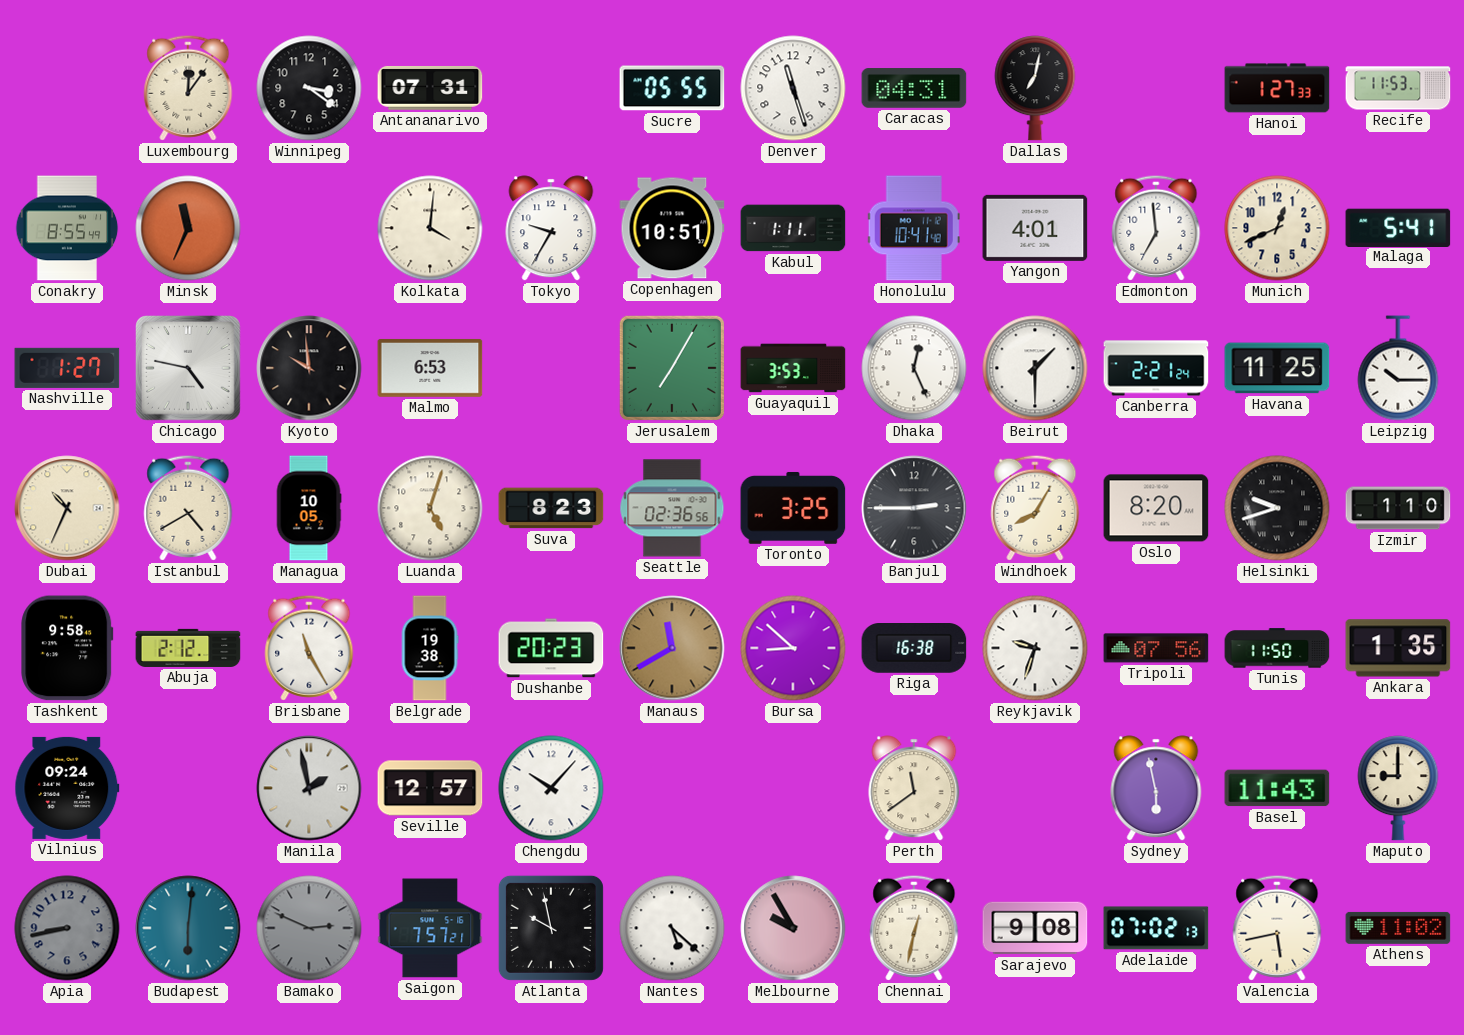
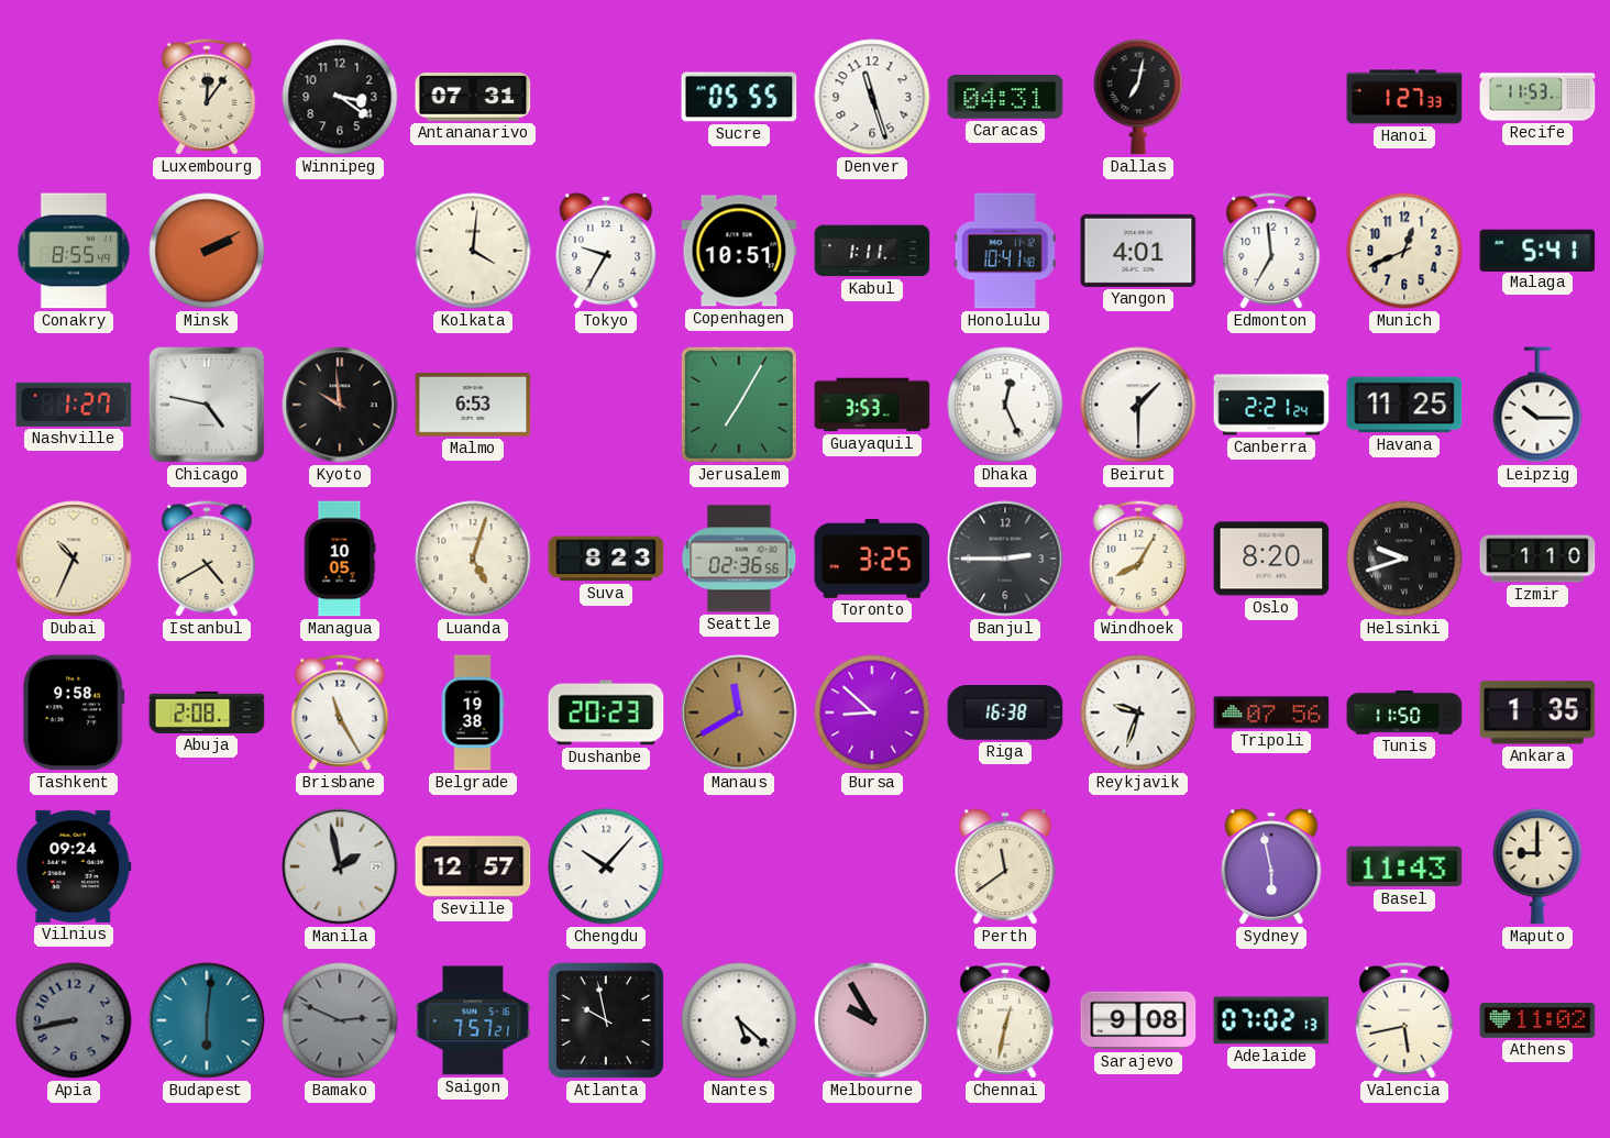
Minsk: 11:34 -> 2:10 (207, 251)
Abuja: 2:12 -> 2:08 (207, 712)
